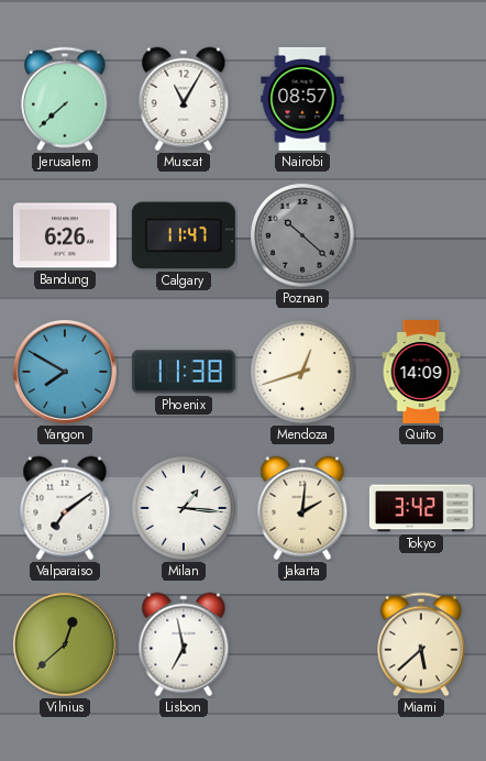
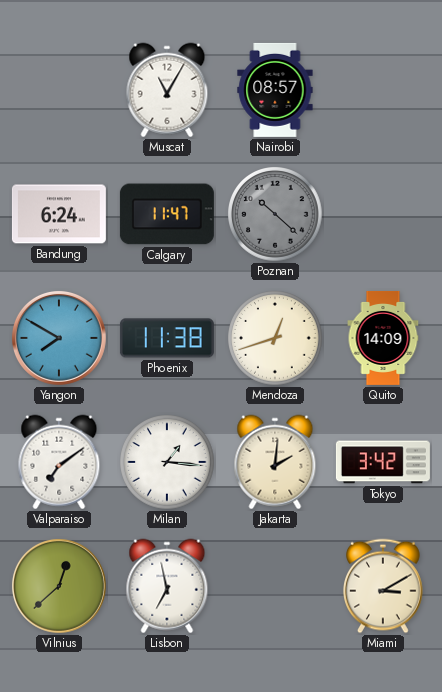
Jerusalem: 7:38 -> none (66, 99)
Bandung: 6:26 -> 6:24 (59, 214)
Miami: 5:38 -> 3:10 (384, 586)
